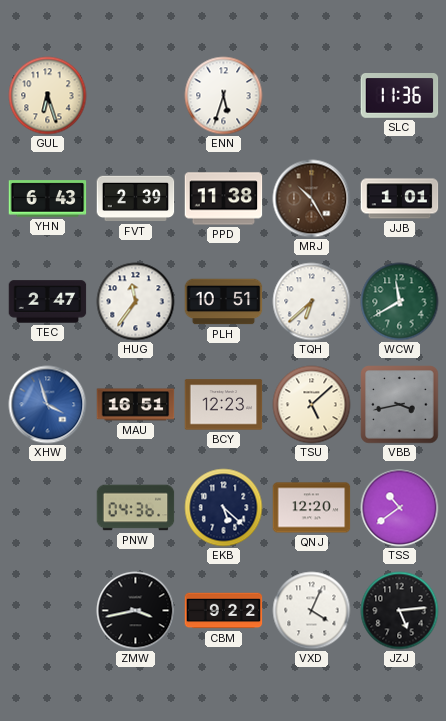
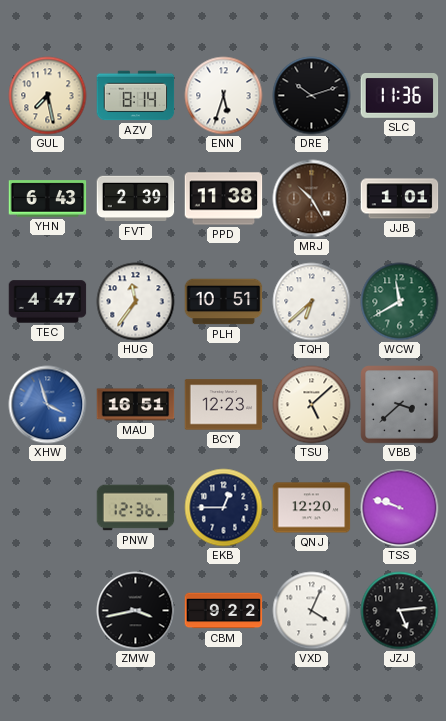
GUL: 6:27 -> 7:28 (48, 96)
AZV: none -> 8:14 (136, 96)
DRE: none -> 10:12 (312, 96)
TEC: 2:47 -> 4:47 (48, 302)
VBB: 3:43 -> 3:38 (400, 405)
PNW: 04:36 -> 12:36 (136, 508)
EKB: 5:22 -> 12:45 (224, 508)
TSS: 10:39 -> 9:48 (400, 508)
